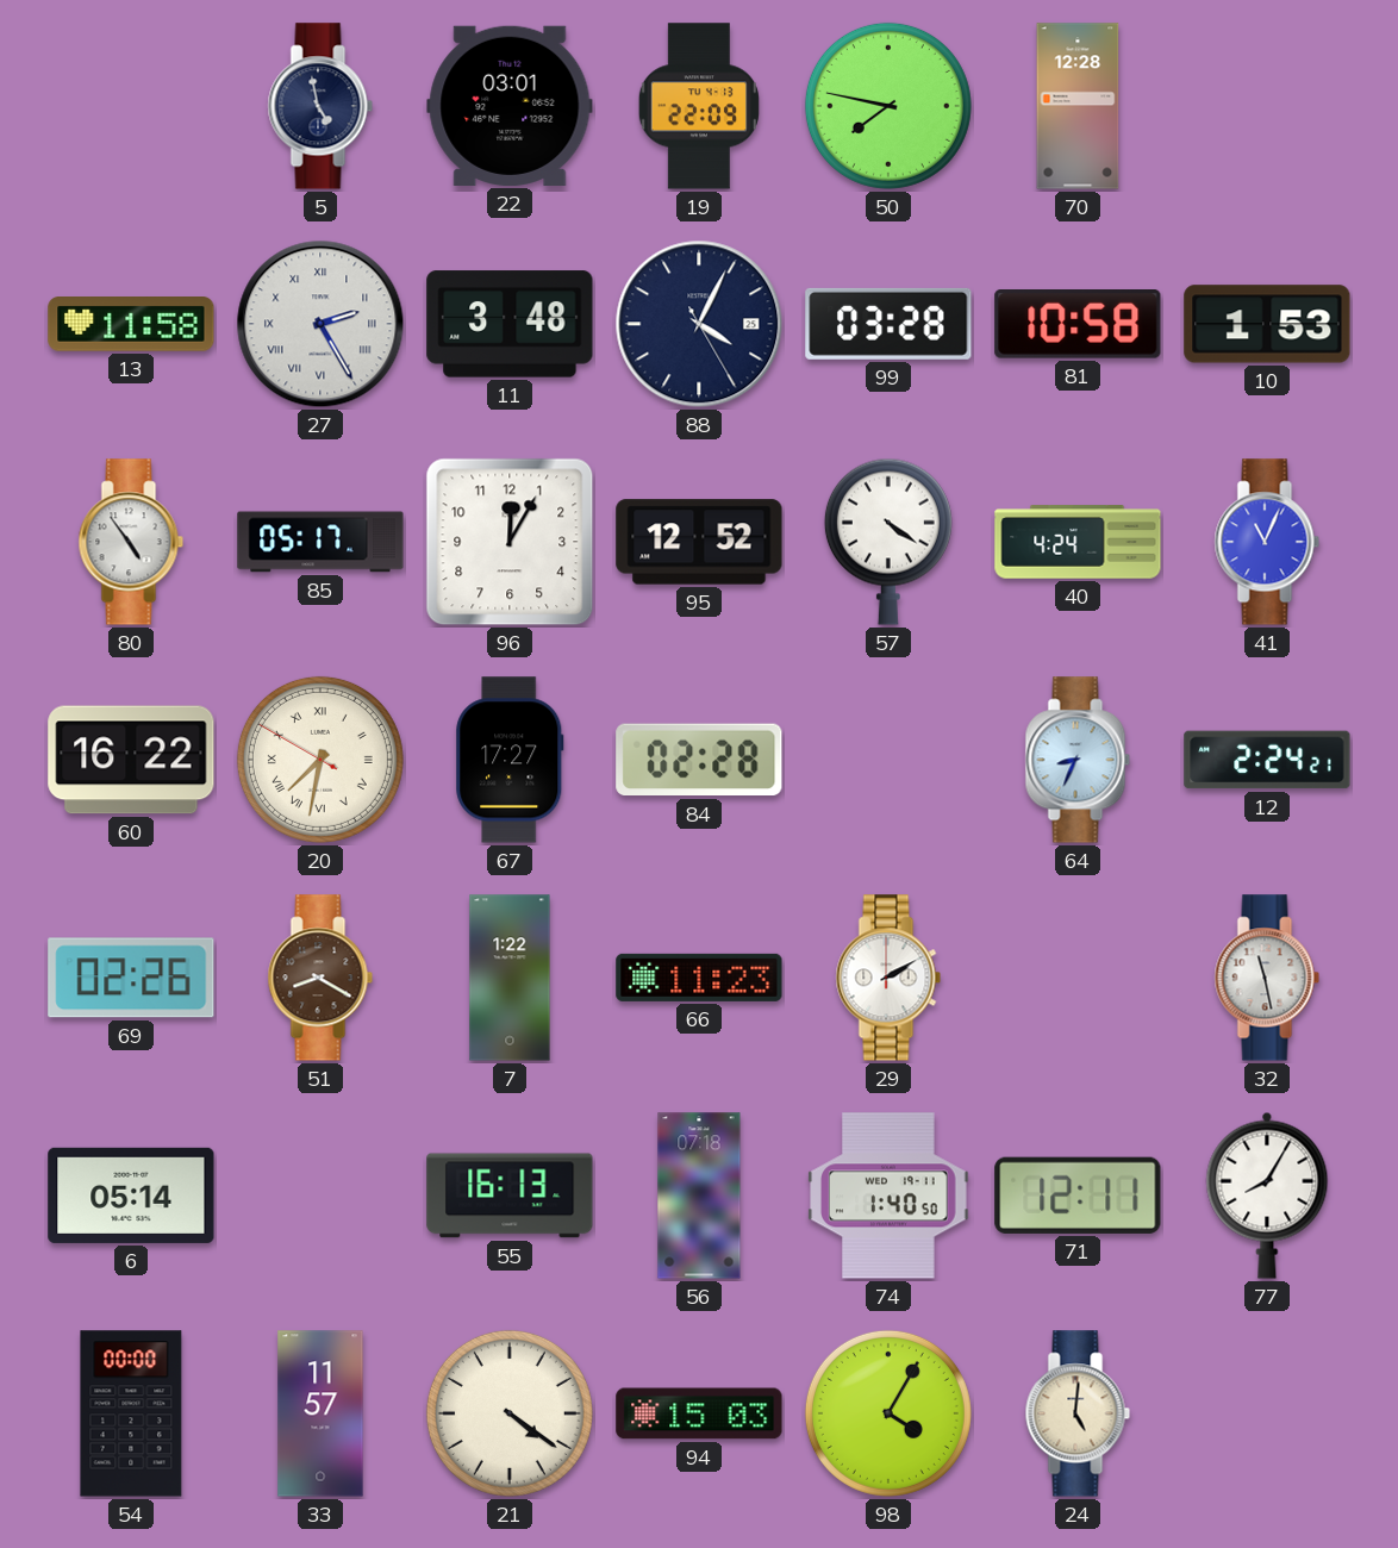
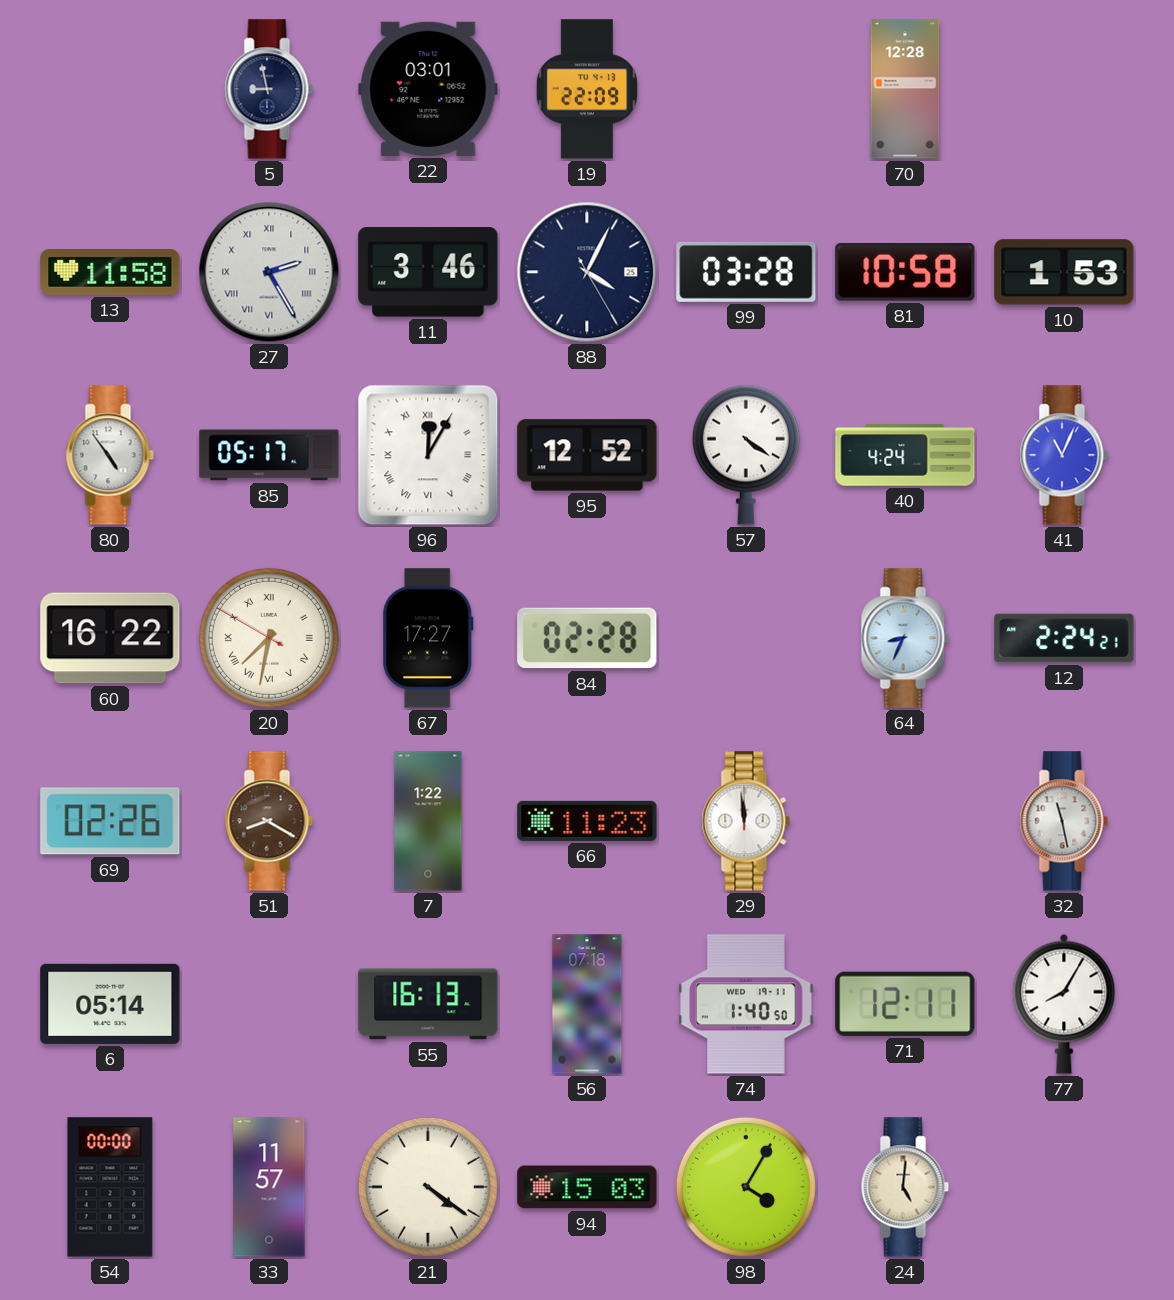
5: 4:58 -> 8:58 (269, 89)
50: 7:47 -> none (888, 106)
11: 3:48 -> 3:46 (428, 272)
96 numerals: Arabic -> Roman (428, 455)
29: 2:10 -> 11:59 (746, 821)
